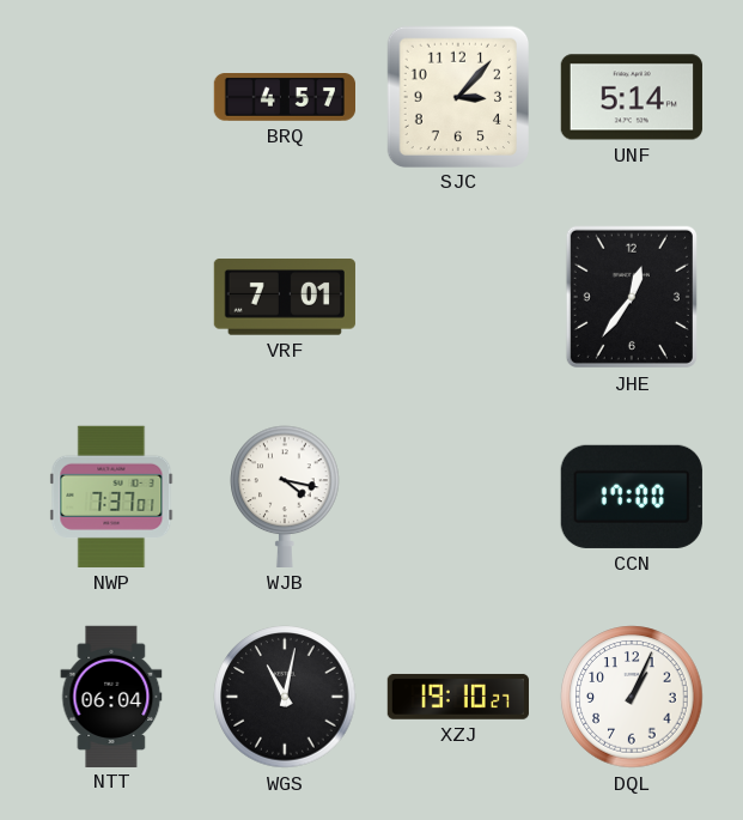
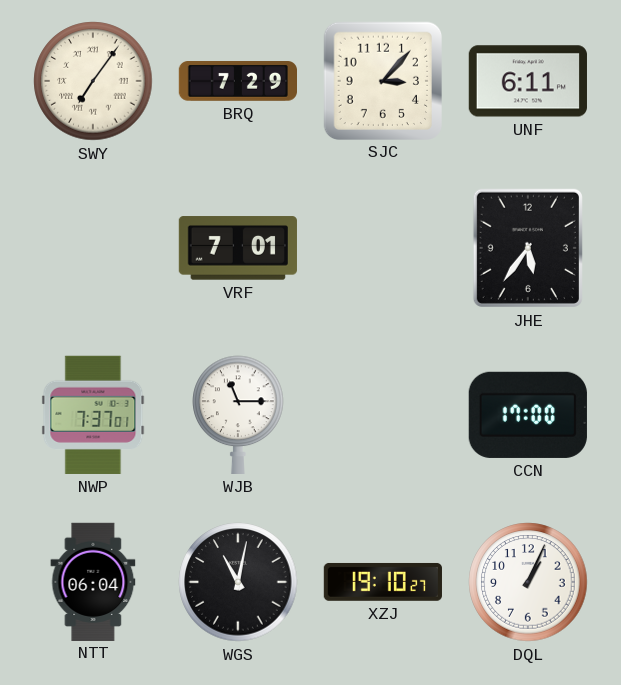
SWY: none -> 7:06 (93, 81)
BRQ: 4:57 -> 7:29 (237, 82)
UNF: 5:14 -> 6:11 (528, 81)
JHE: 12:36 -> 5:36 (528, 248)
WJB: 4:17 -> 11:15 (238, 415)
